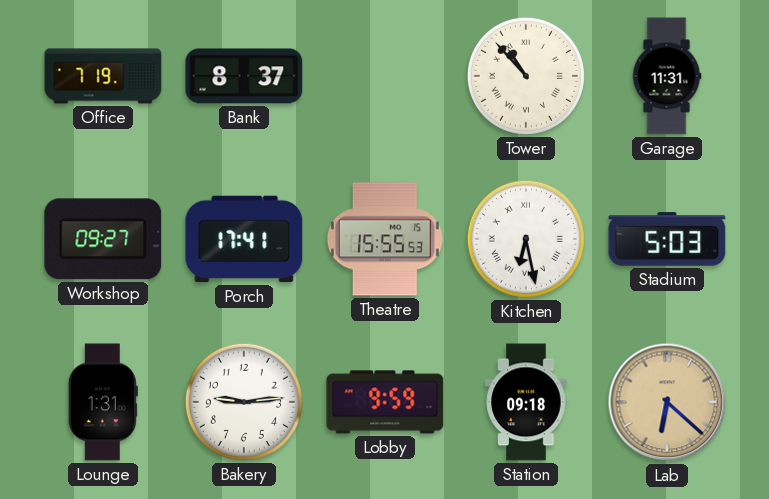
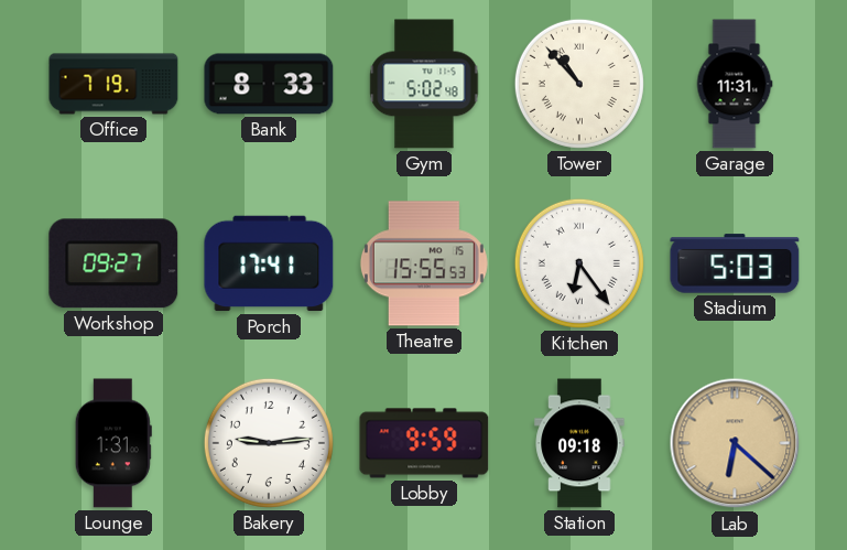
Bank: 8:37 -> 8:33 (269, 84)
Gym: none -> 5:02 (424, 84)
Kitchen: 6:28 -> 6:24 (579, 263)
